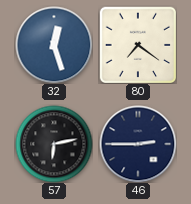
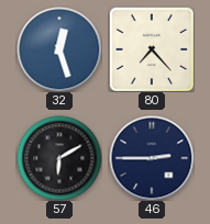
80: 7:21 -> 7:23 (152, 49)
57: 6:13 -> 6:10 (59, 158)
